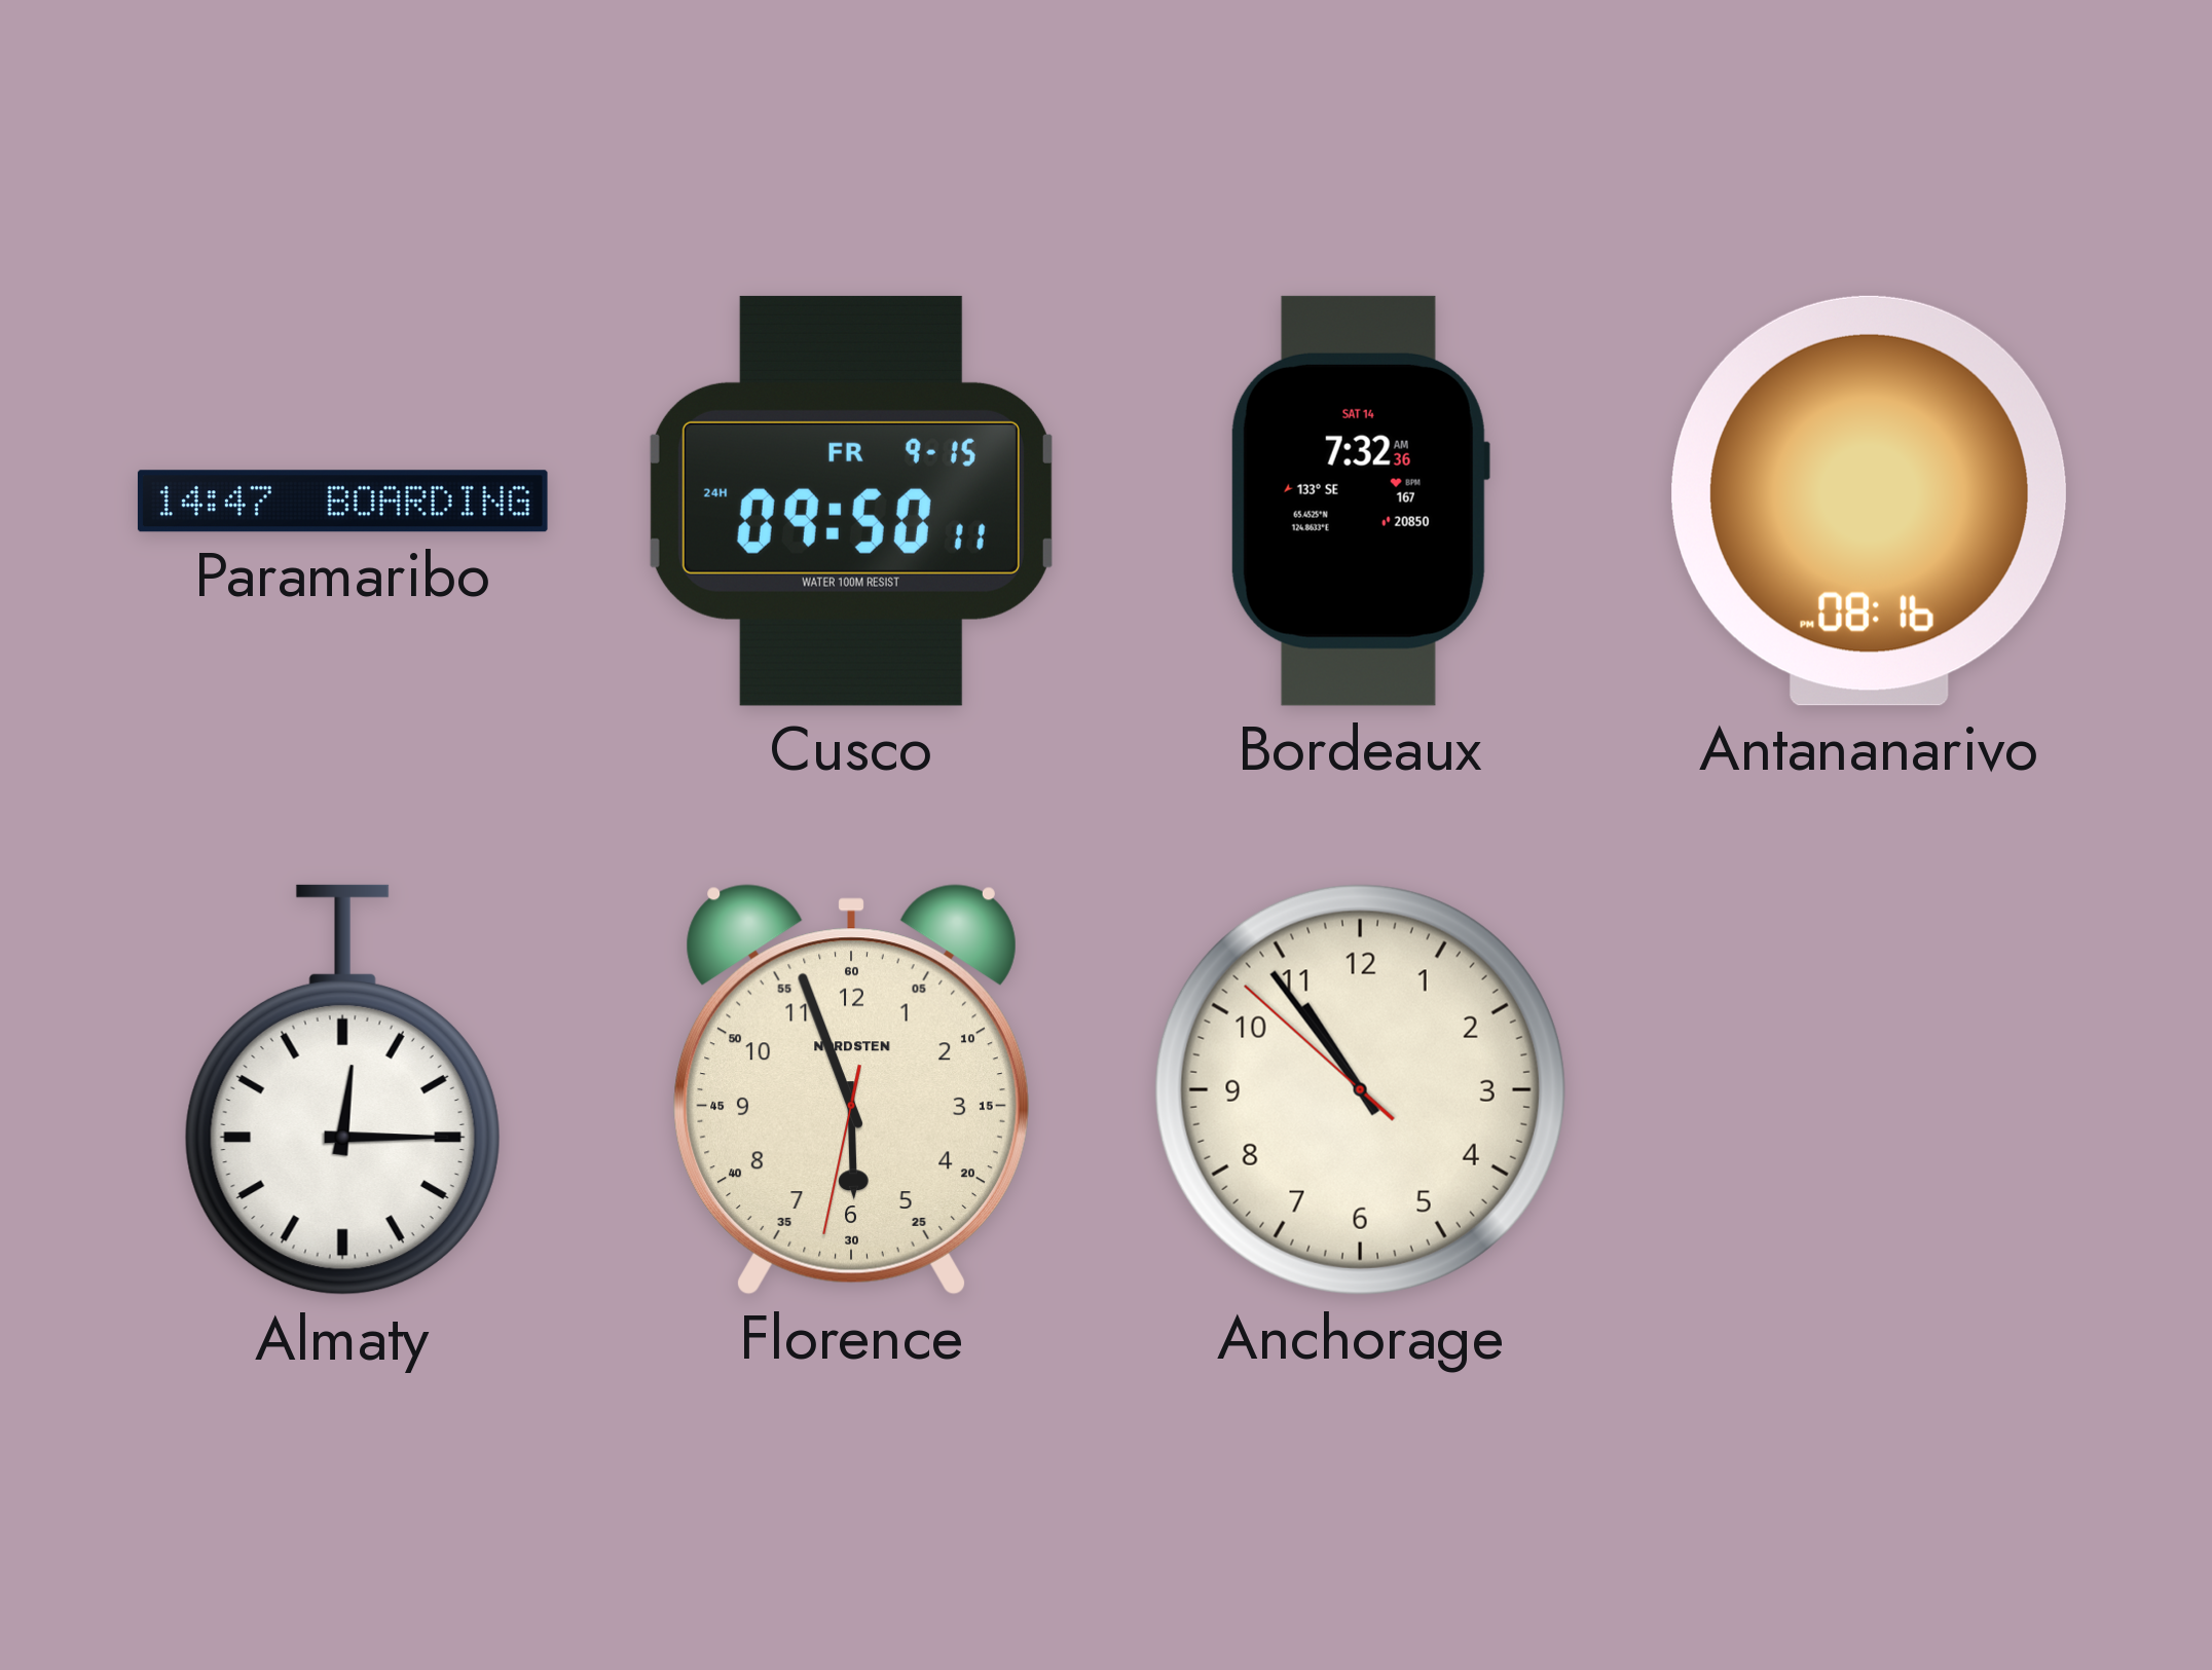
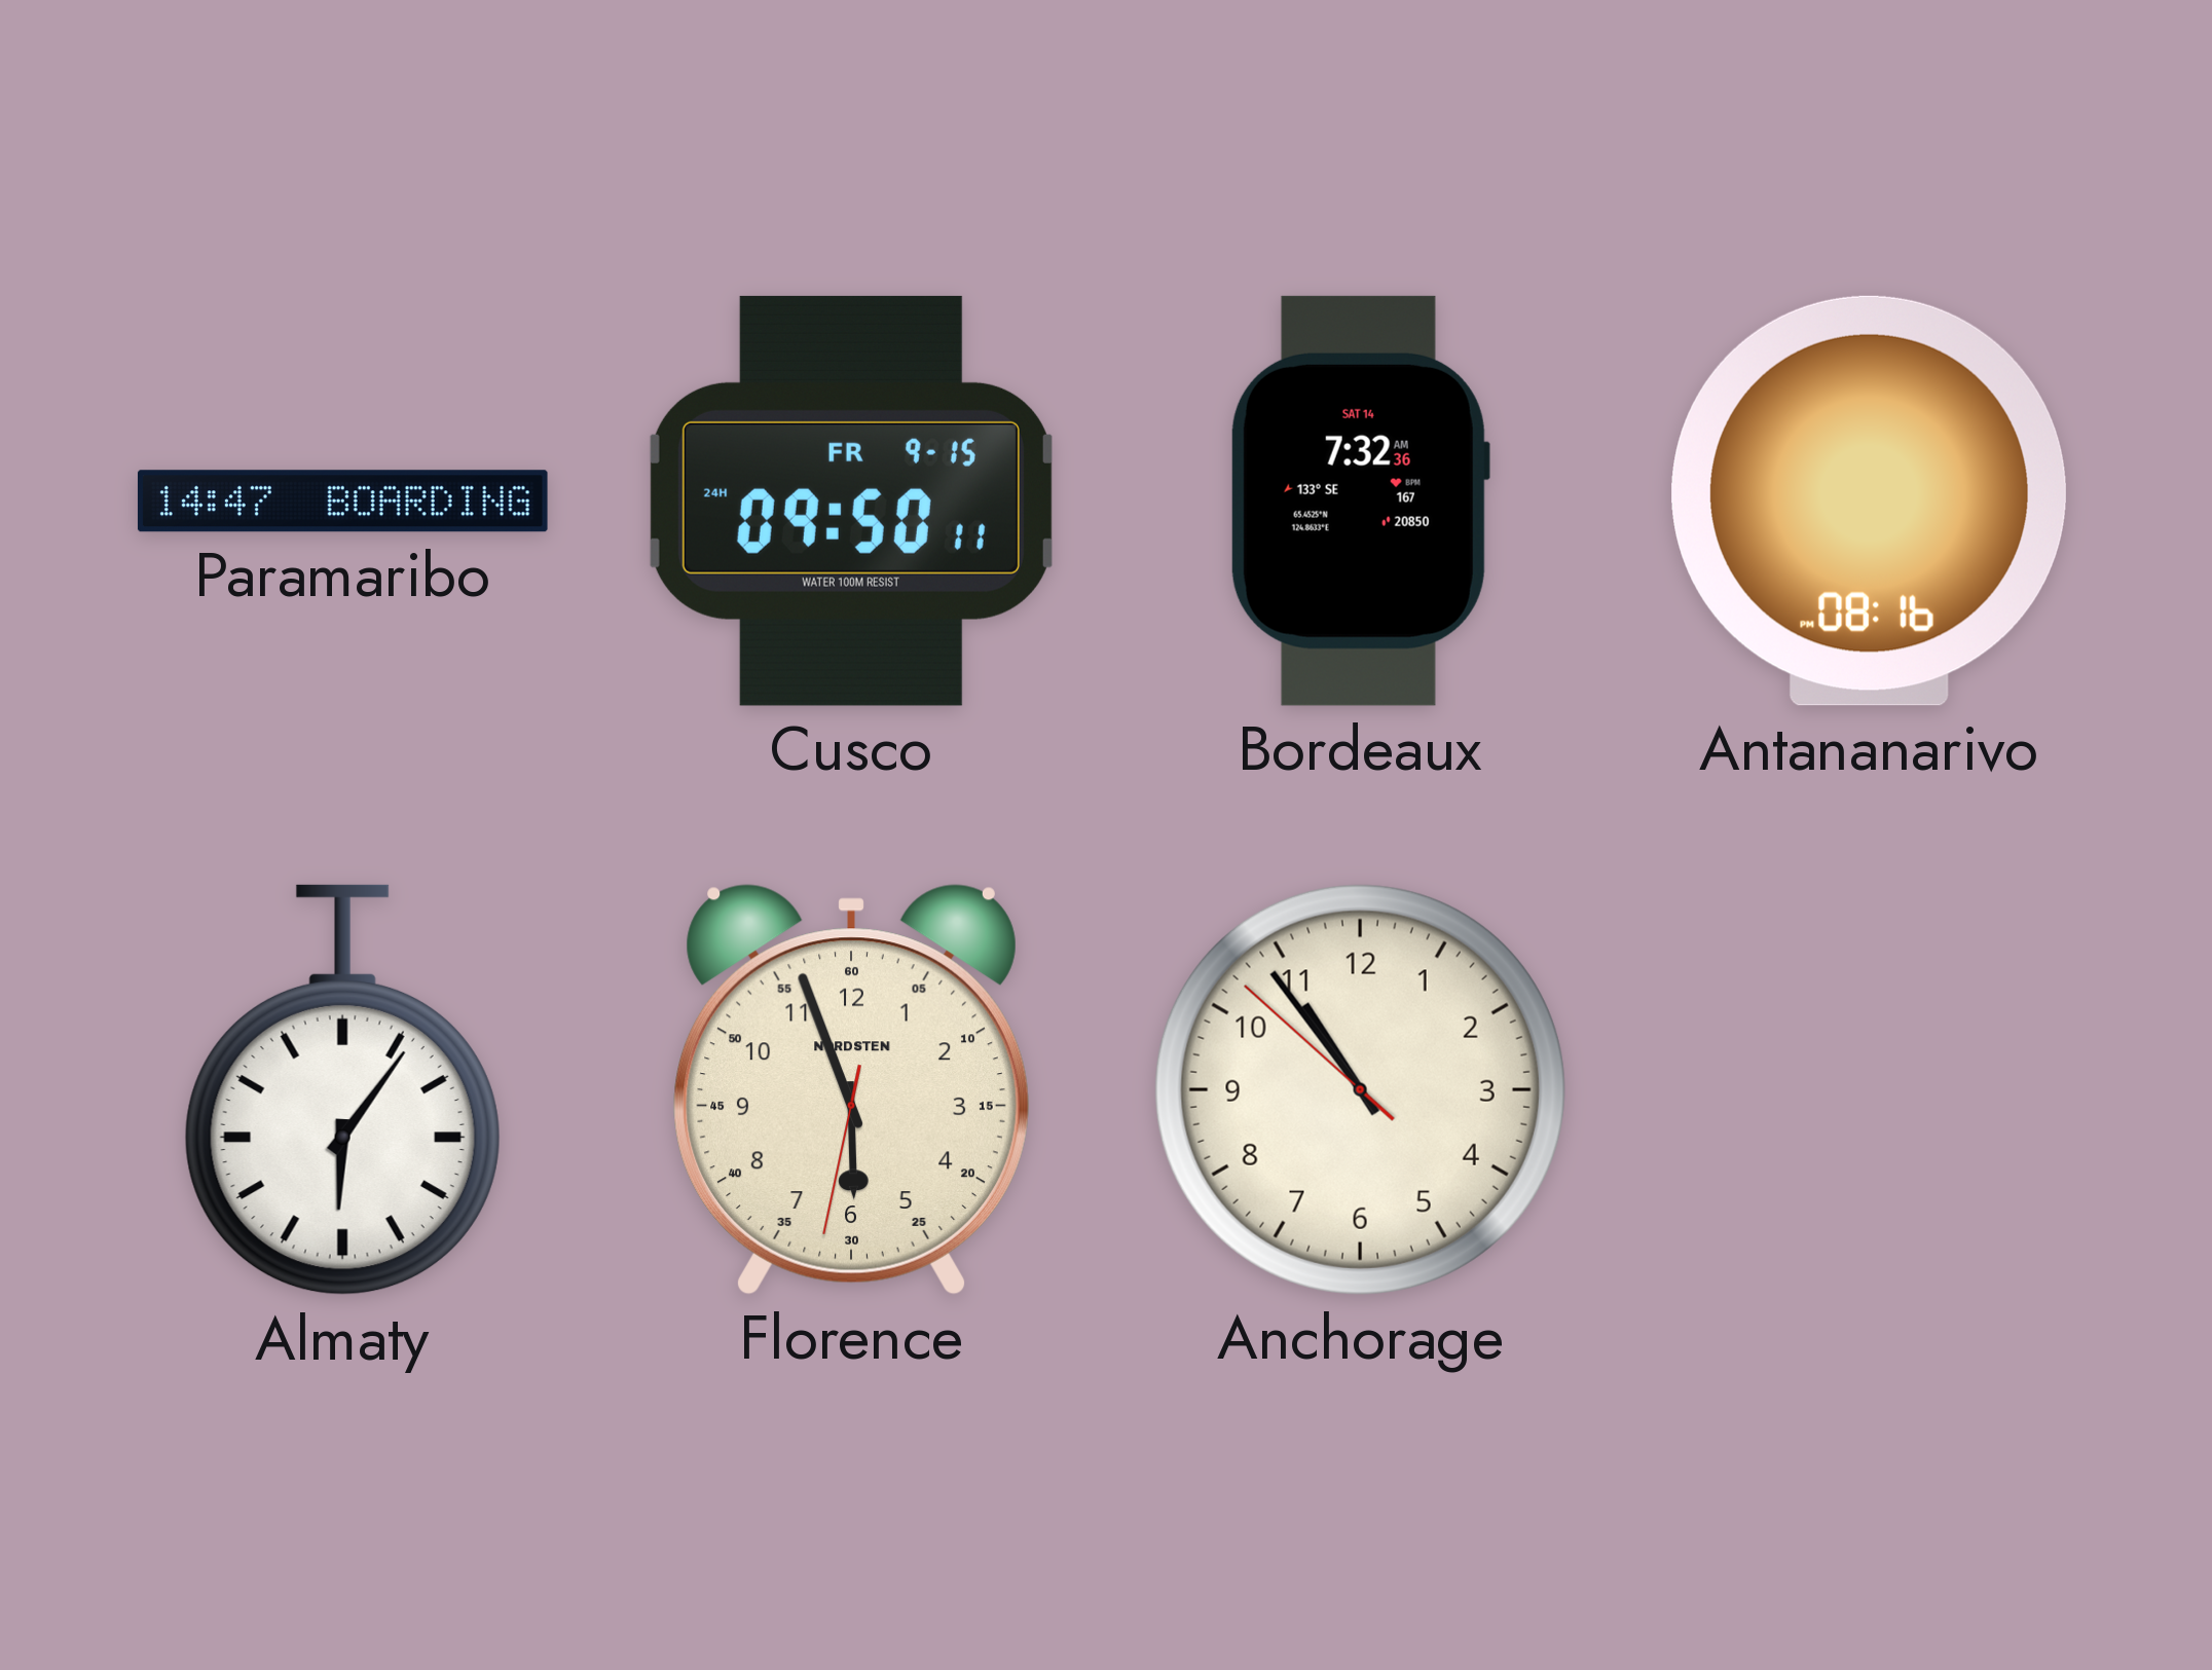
Almaty: 12:15 -> 6:06 (342, 1090)
